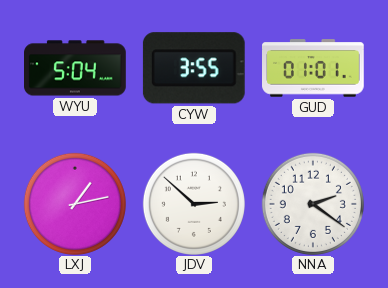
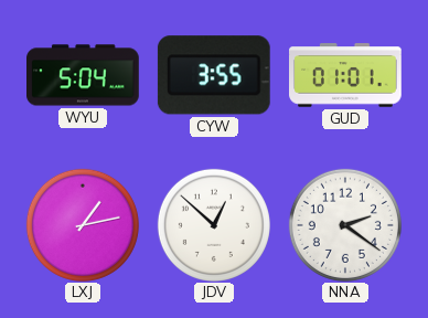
JDV: 2:52 -> 12:52 (214, 225)
